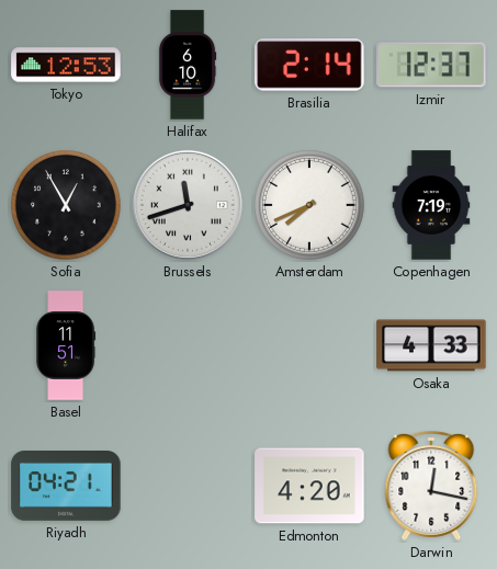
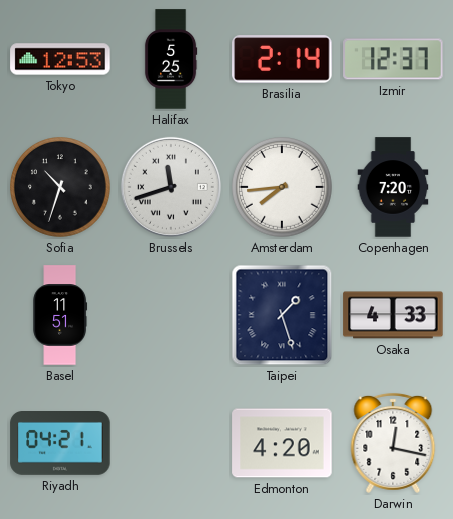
Halifax: 6:10 -> 5:25 (171, 59)
Sofia: 12:55 -> 10:33 (61, 188)
Amsterdam: 7:41 -> 7:44 (283, 188)
Copenhagen: 7:19 -> 7:20 (393, 187)
Taipei: none -> 1:27 (282, 315)
